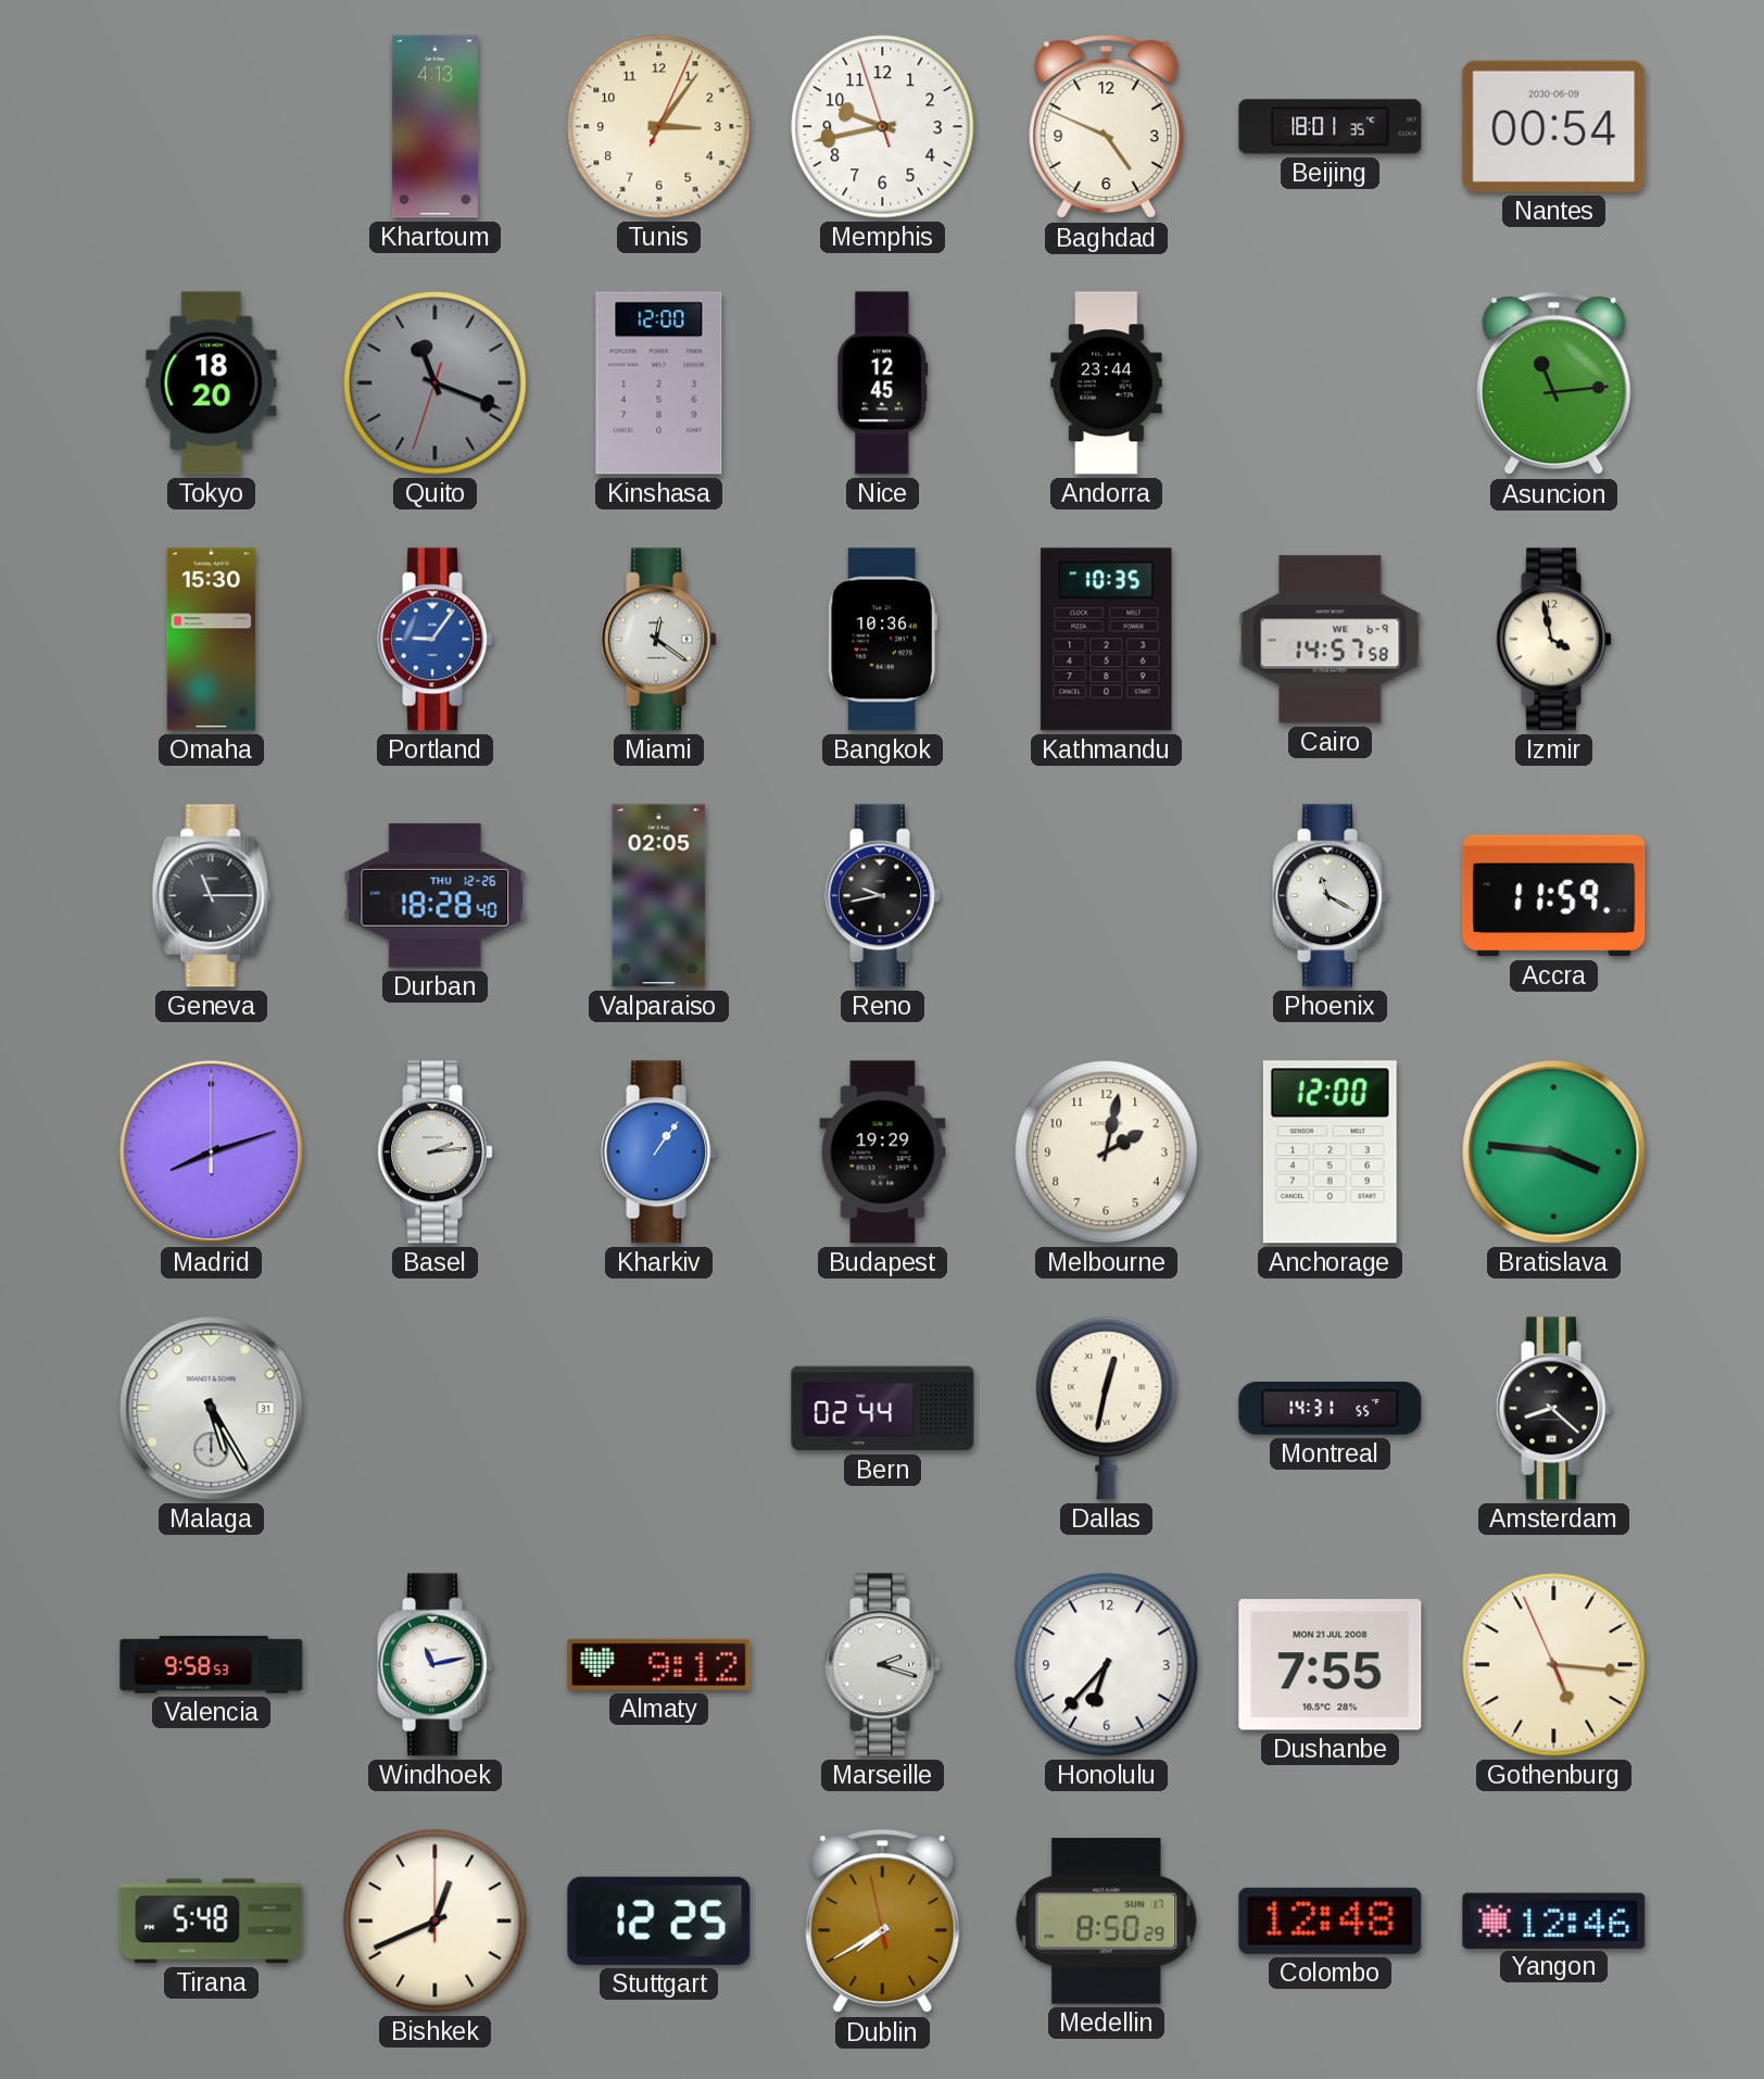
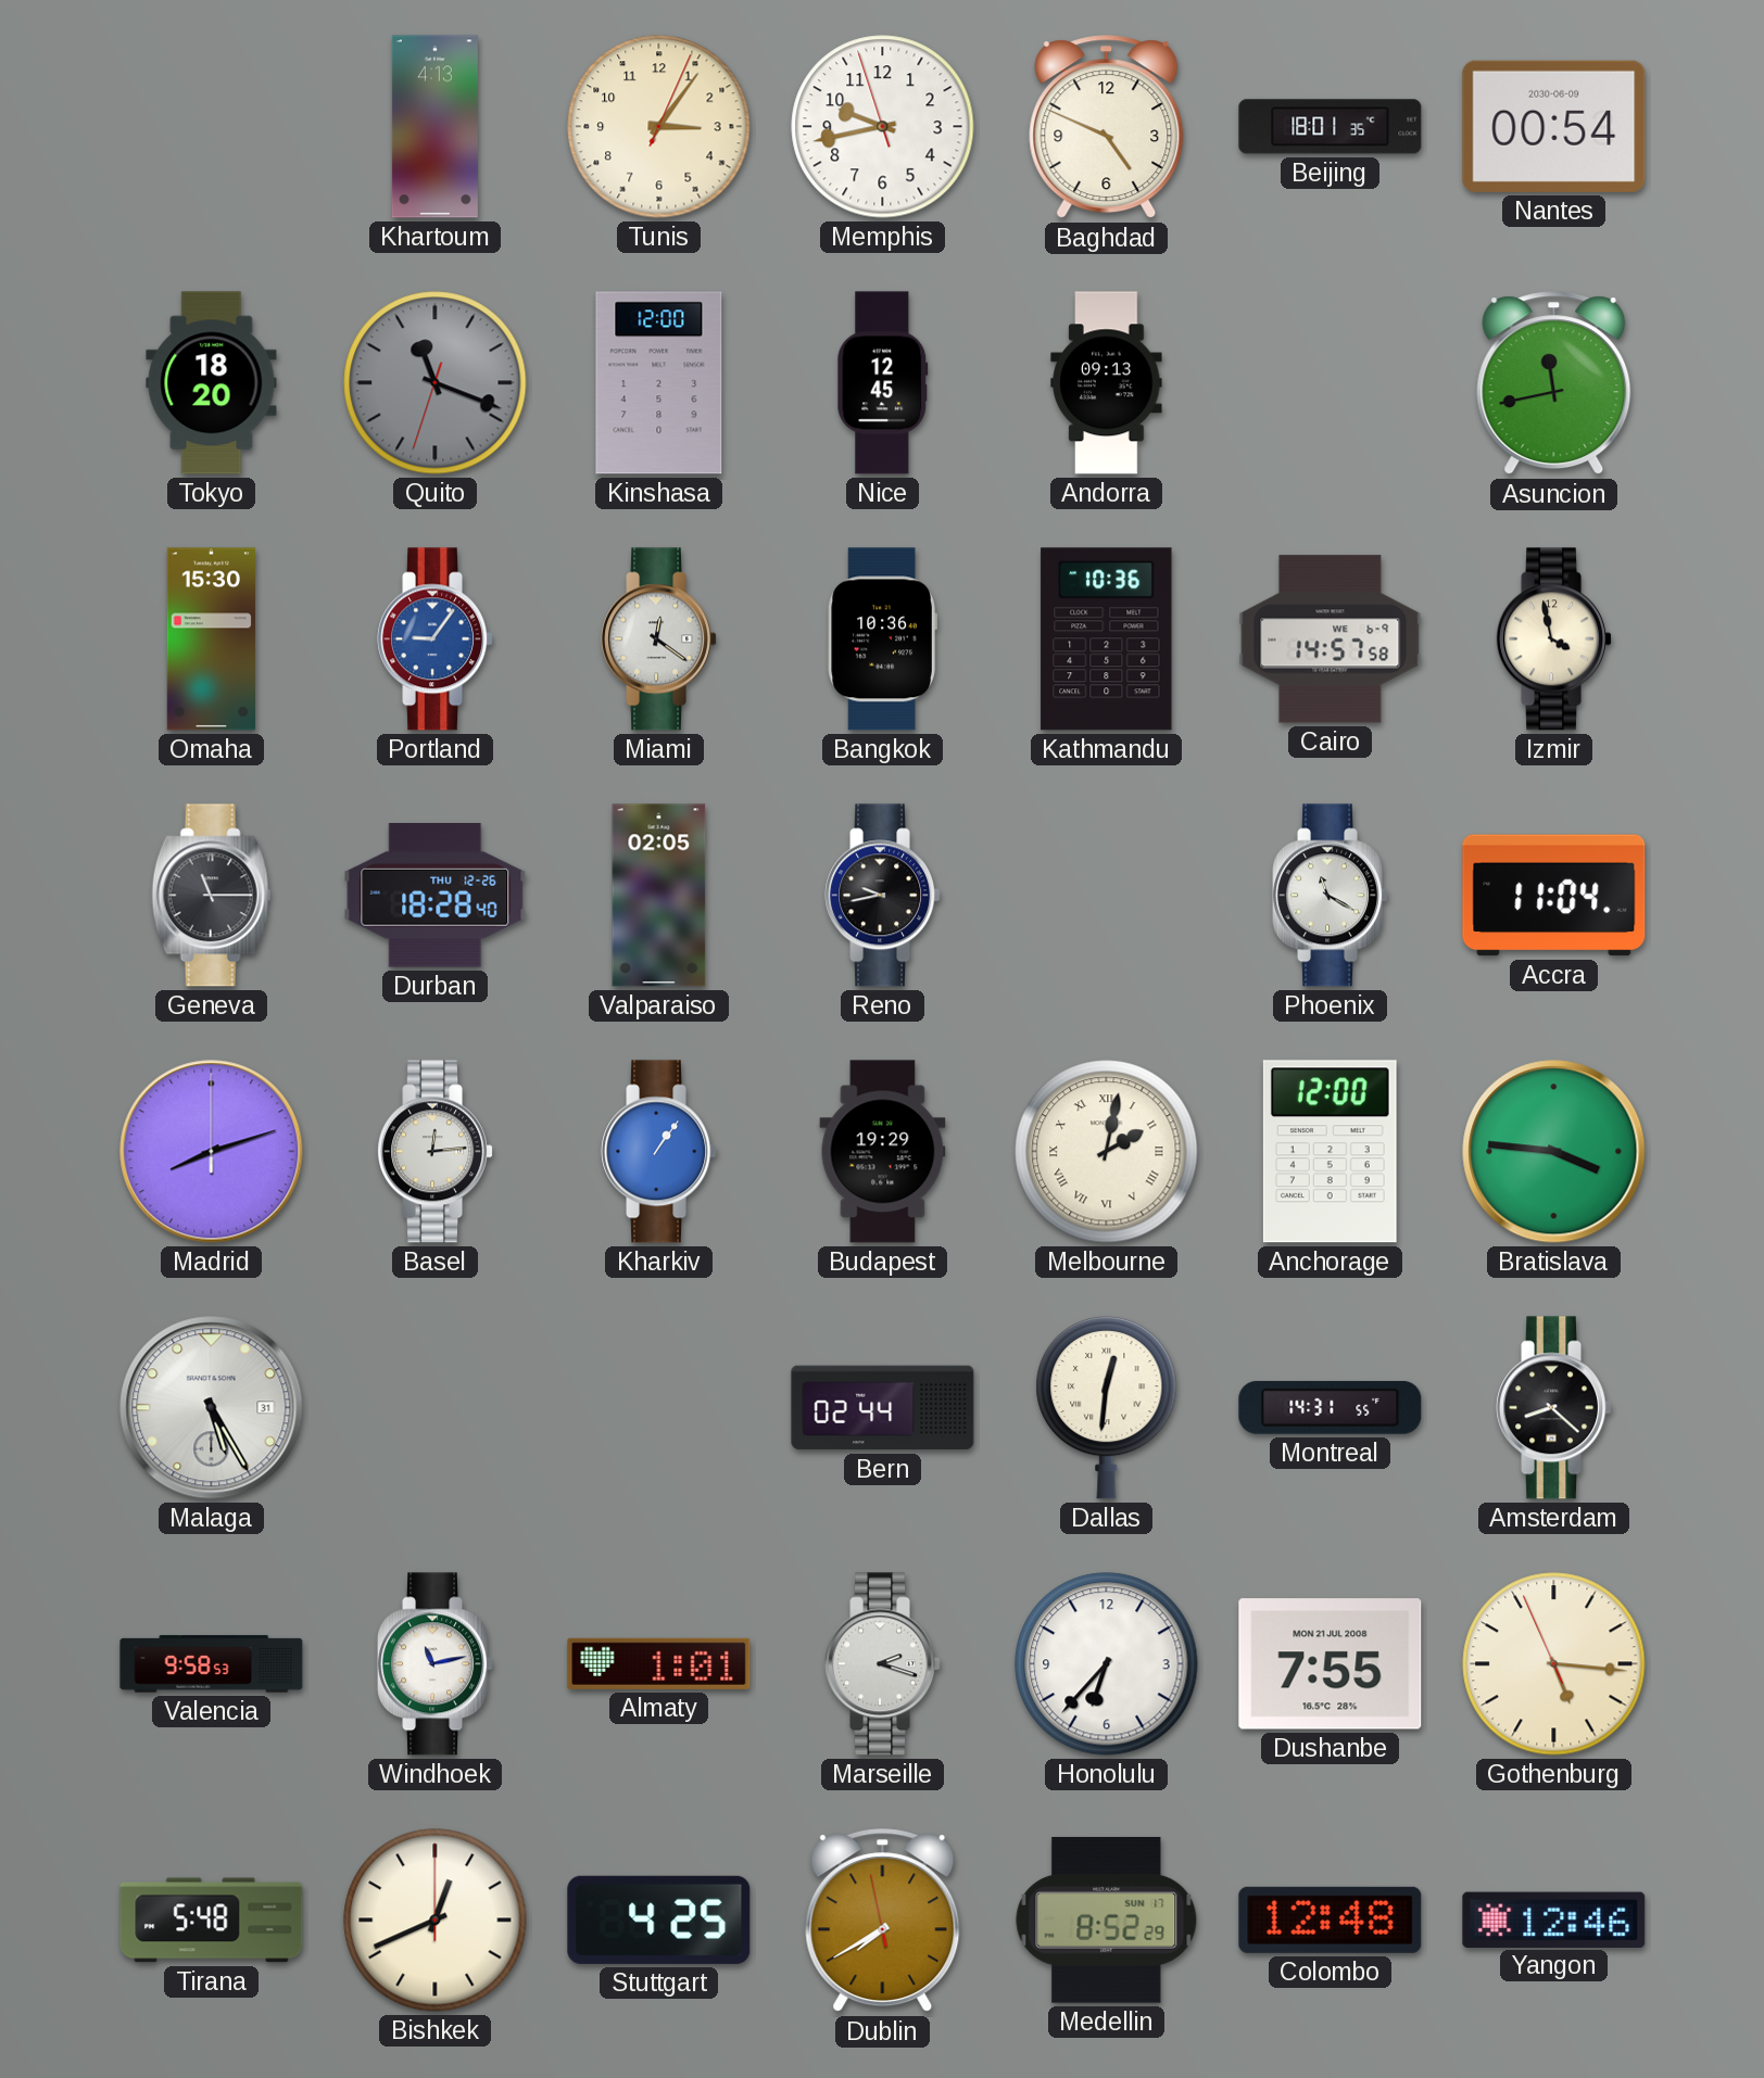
Andorra: 23:44 -> 09:13 (1107, 383)
Asuncion: 11:14 -> 11:43 (1554, 383)
Kathmandu: 10:35 -> 10:36 (1107, 639)
Accra: 11:59 -> 11:04 (1554, 896)
Basel: 2:14 -> 12:14 (436, 1152)
Melbourne numerals: Arabic -> Roman (1107, 1152)
Dallas: 12:32 -> 12:31 (1107, 1407)
Almaty: 9:12 -> 1:01 (659, 1663)
Stuttgart: 12:25 -> 4:25 (659, 1919)
Medellin: 8:50 -> 8:52 (1107, 1919)
